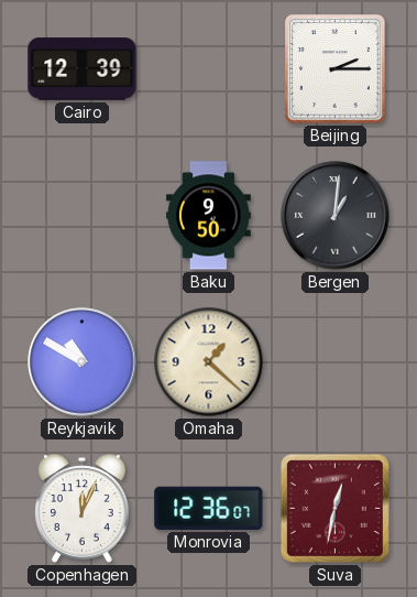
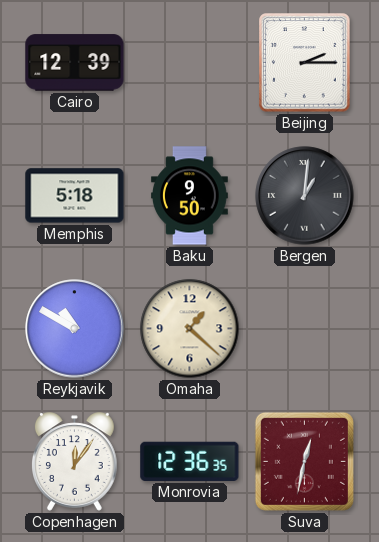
Memphis: none -> 5:18 (75, 196)
Copenhagen: 12:04 -> 12:06 (75, 462)
Monrovia: 12:36:07 -> 12:36:35 (190, 461)
